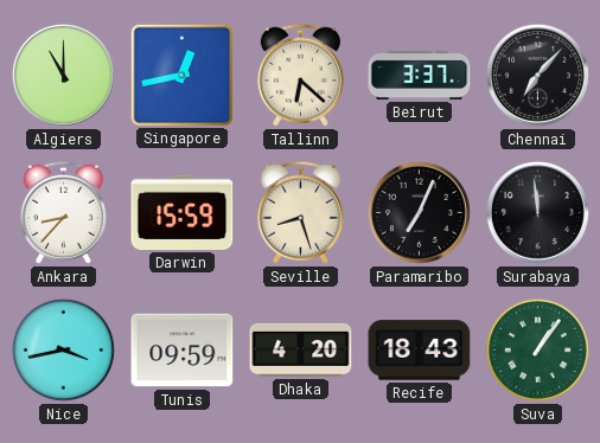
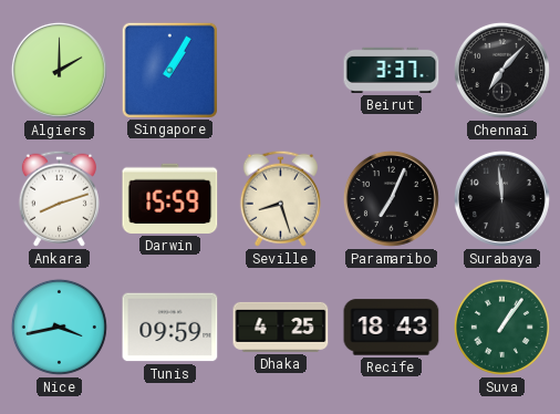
Algiers: 11:00 -> 2:00 (59, 70)
Singapore: 12:43 -> 1:05 (169, 70)
Tallinn: 6:22 -> none (300, 75)
Ankara: 8:37 -> 8:12 (59, 198)
Dhaka: 4:20 -> 4:25 (281, 327)
